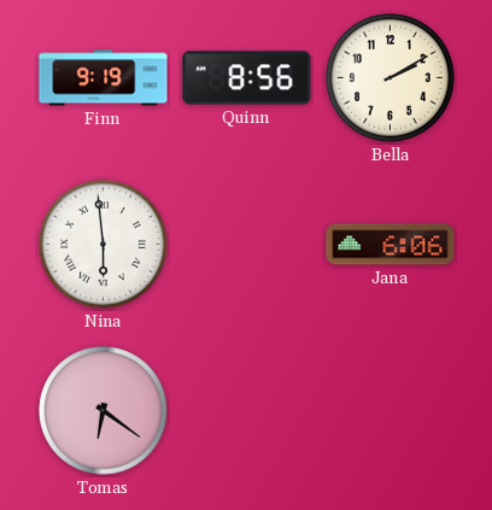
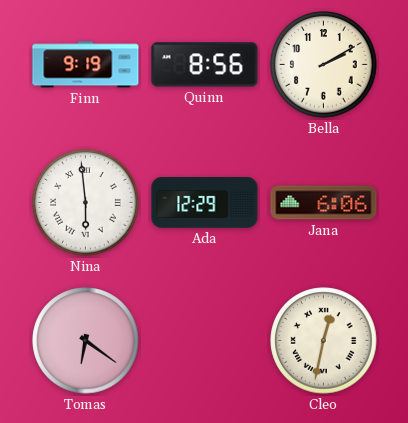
Ada: none -> 12:29 (205, 203)
Cleo: none -> 12:32 (324, 341)
